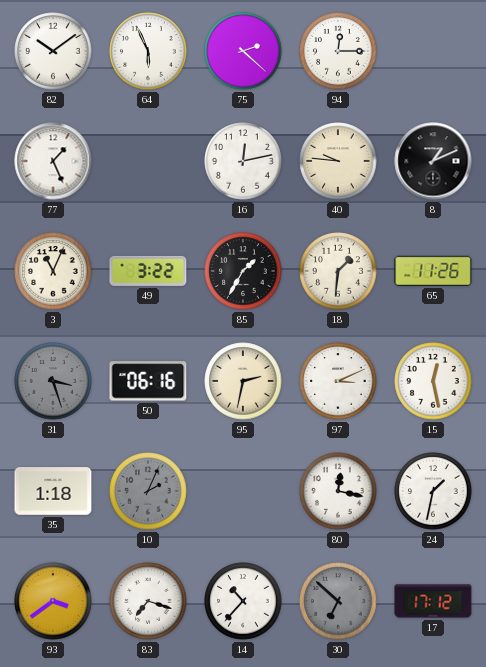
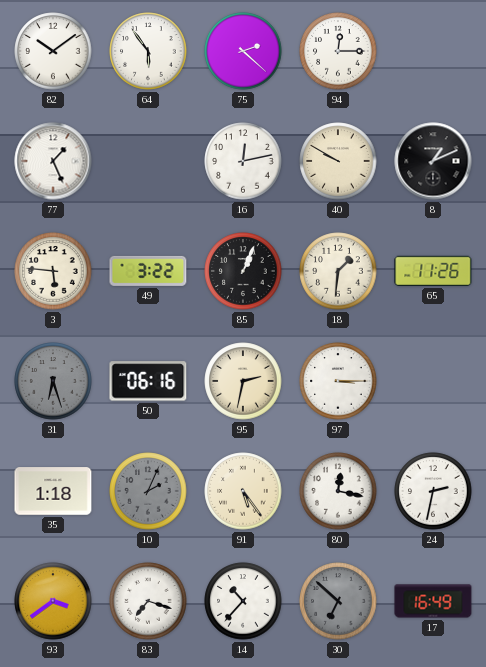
64: 5:56 -> 5:54 (148, 51)
40: 9:46 -> 9:50 (338, 161)
3: 11:04 -> 5:46 (53, 271)
85: 1:35 -> 1:04 (243, 271)
31: 3:27 -> 6:27 (53, 381)
97: 3:11 -> 3:15 (338, 381)
15: 12:28 -> none (433, 381)
91: none -> 5:24 (243, 491)
24: 1:32 -> 2:32 (433, 491)
17: 17:12 -> 16:49 (433, 601)
